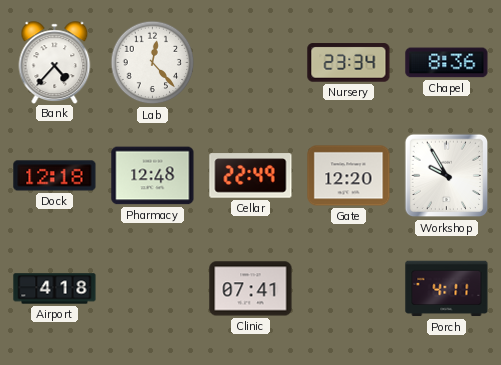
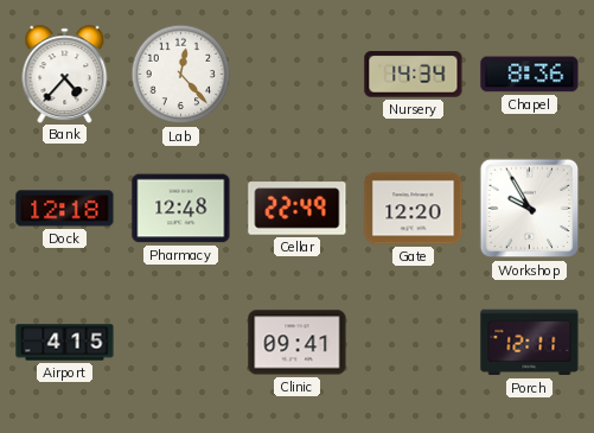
Nursery: 23:34 -> 14:34 (414, 75)
Airport: 4:18 -> 4:15 (65, 343)
Clinic: 07:41 -> 09:41 (298, 343)
Porch: 4:11 -> 12:11 (530, 343)
